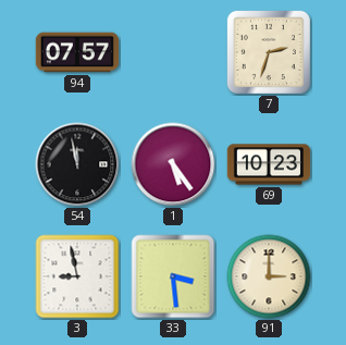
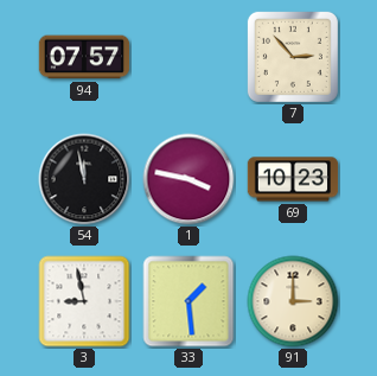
7: 2:33 -> 2:53 (293, 57)
1: 5:24 -> 3:47 (188, 179)
33: 3:29 -> 1:29 (188, 301)
